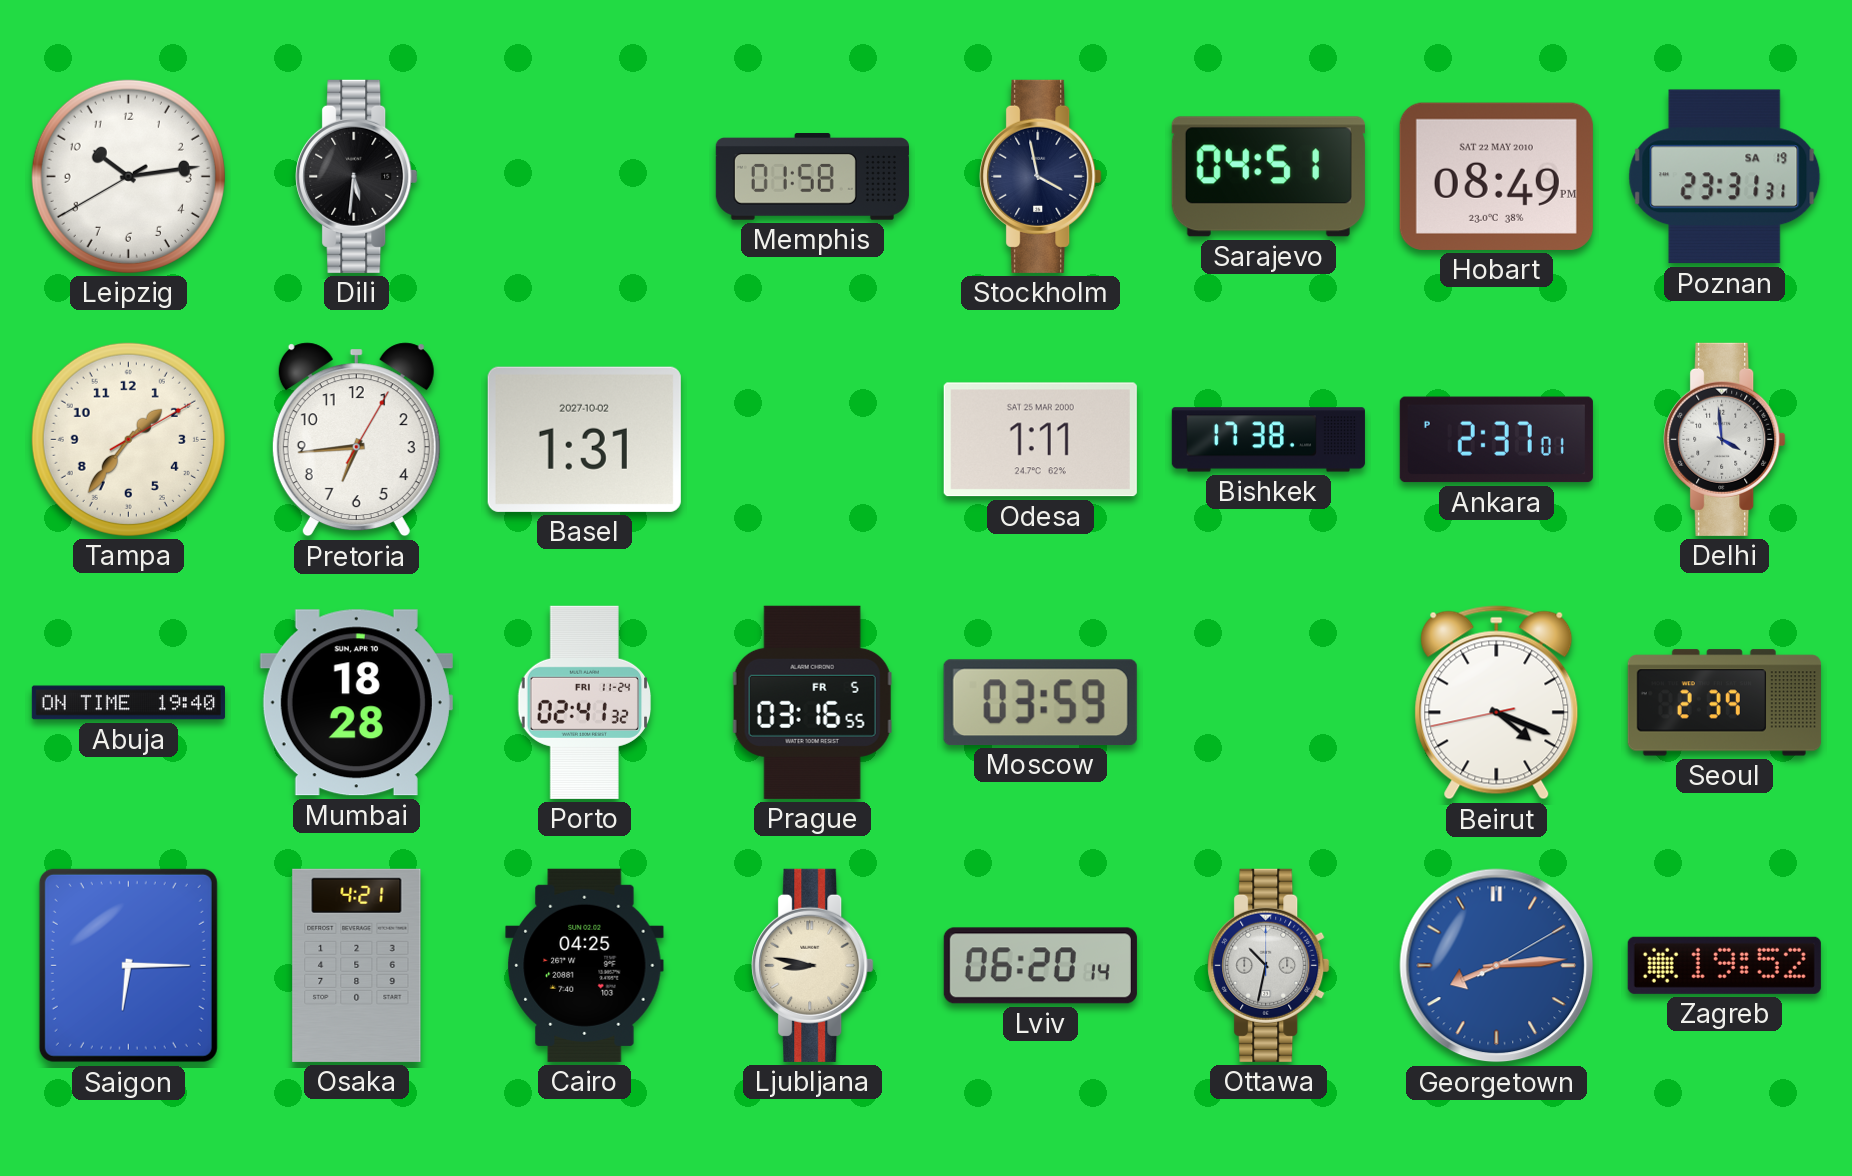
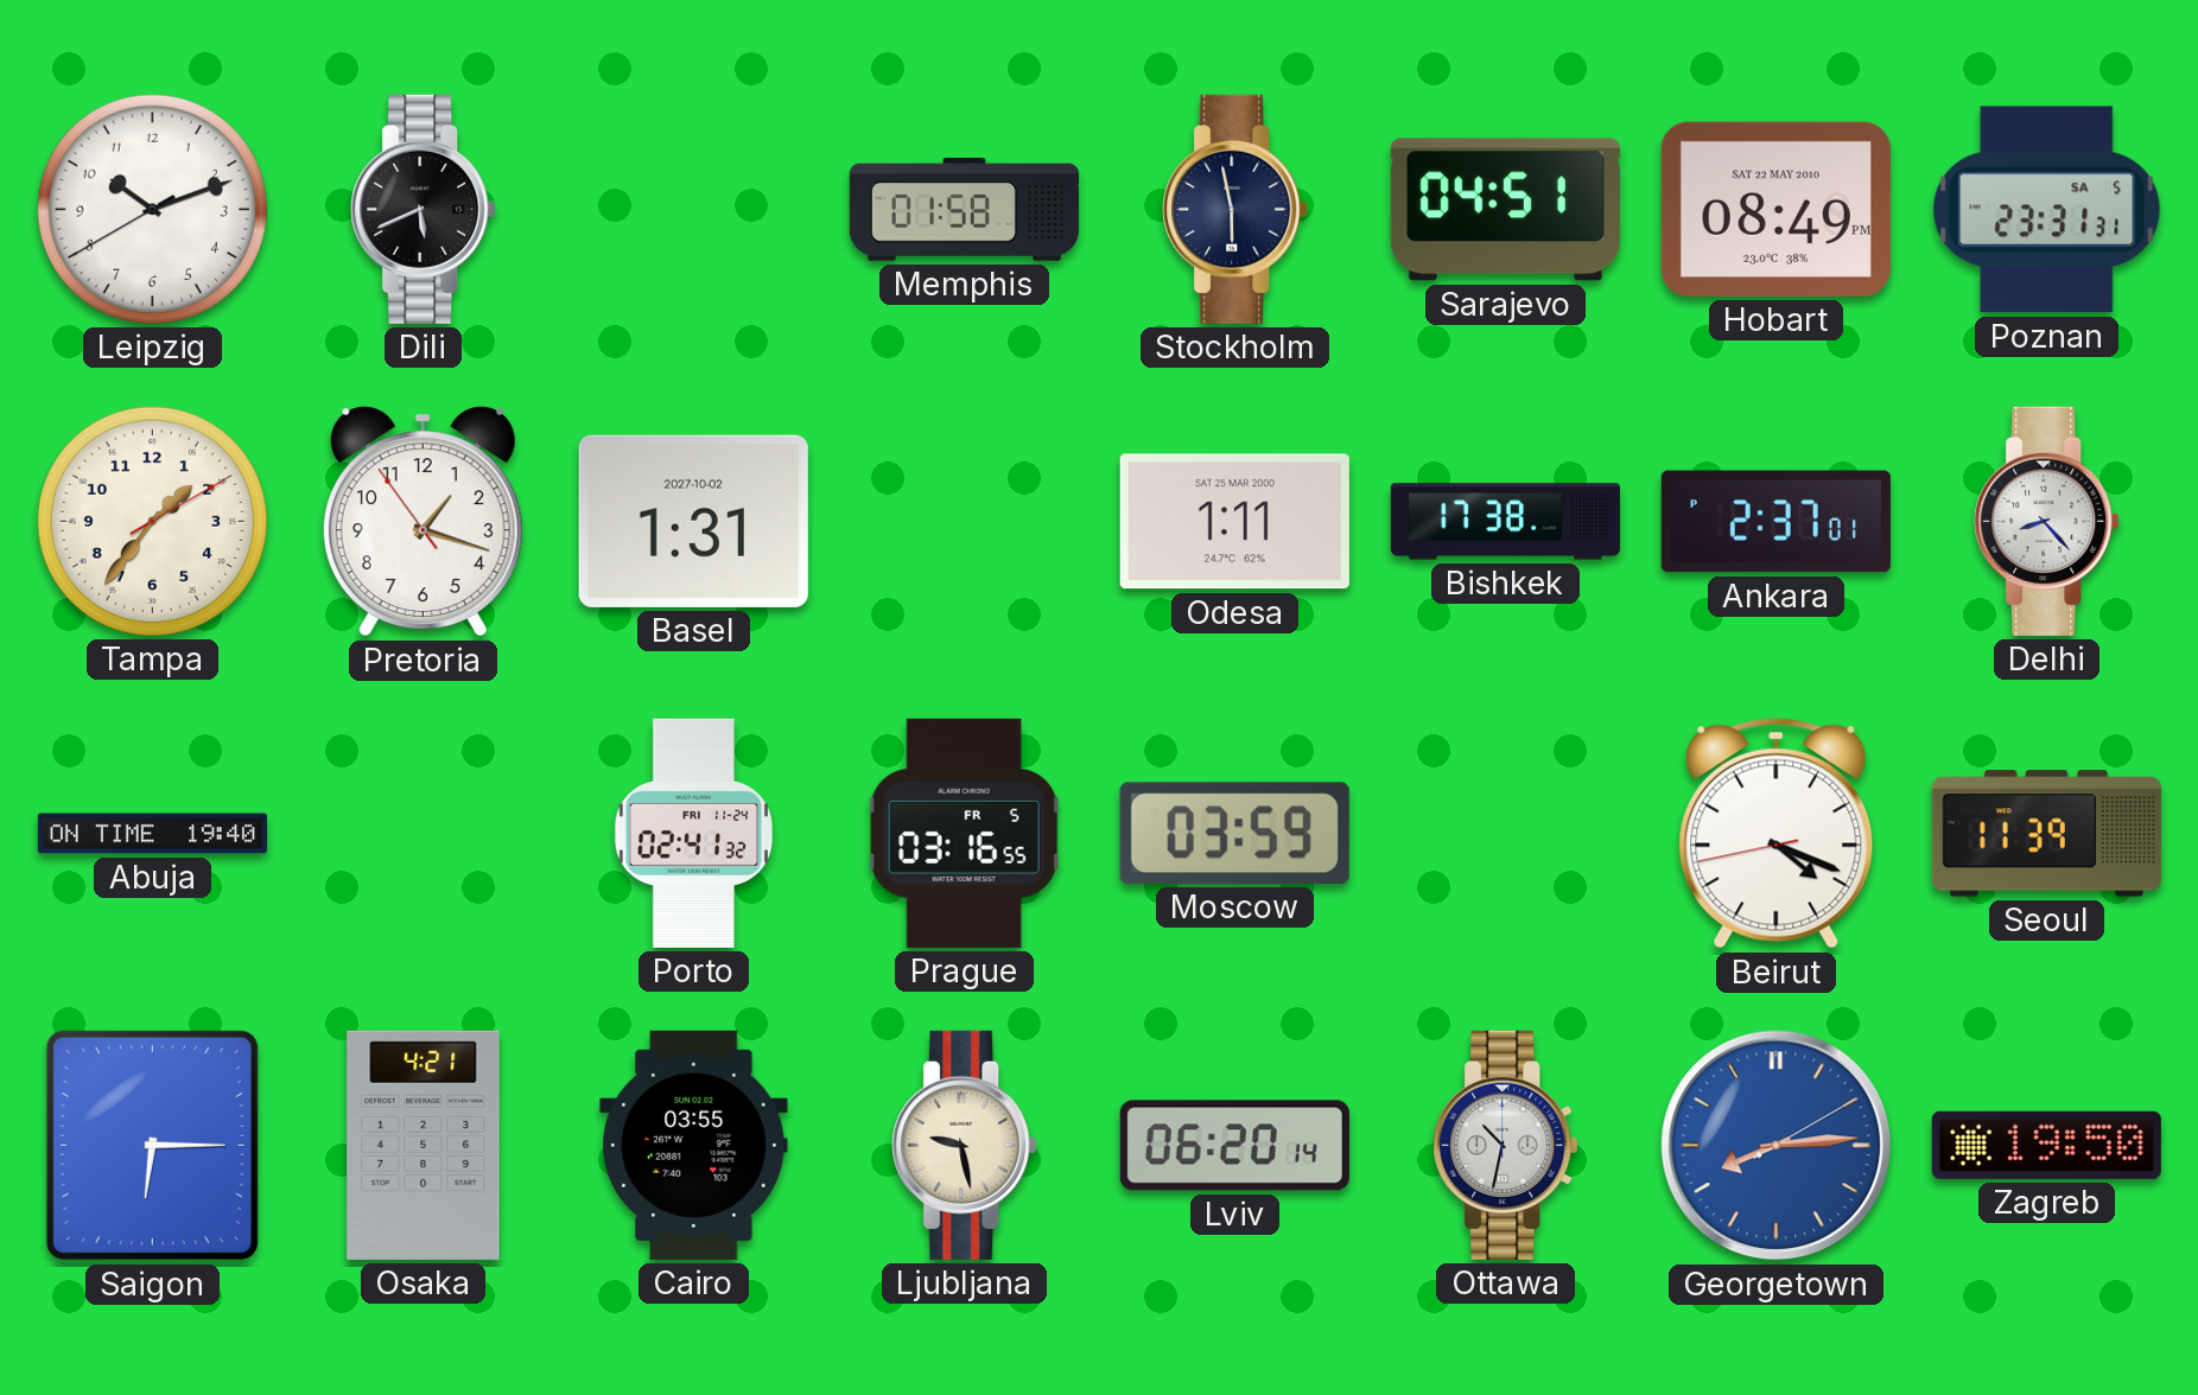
Leipzig: 10:13 -> 10:11 (152, 209)
Dili: 5:31 -> 5:41 (424, 209)
Stockholm: 3:58 -> 5:58 (1235, 209)
Poznan date: SA 19 -> SA 5 (2047, 210)
Pretoria: 6:44 -> 1:17 (423, 522)
Delhi: 3:59 -> 8:23 (2047, 521)
Mumbai: 18:28 -> none (356, 703)
Seoul: 2:39 -> 11:39 (2046, 834)
Cairo: 04:25 -> 03:55 (694, 1145)
Ljubljana: 8:47 -> 9:28 (965, 1145)
Zagreb: 19:52 -> 19:50 (2046, 1145)
